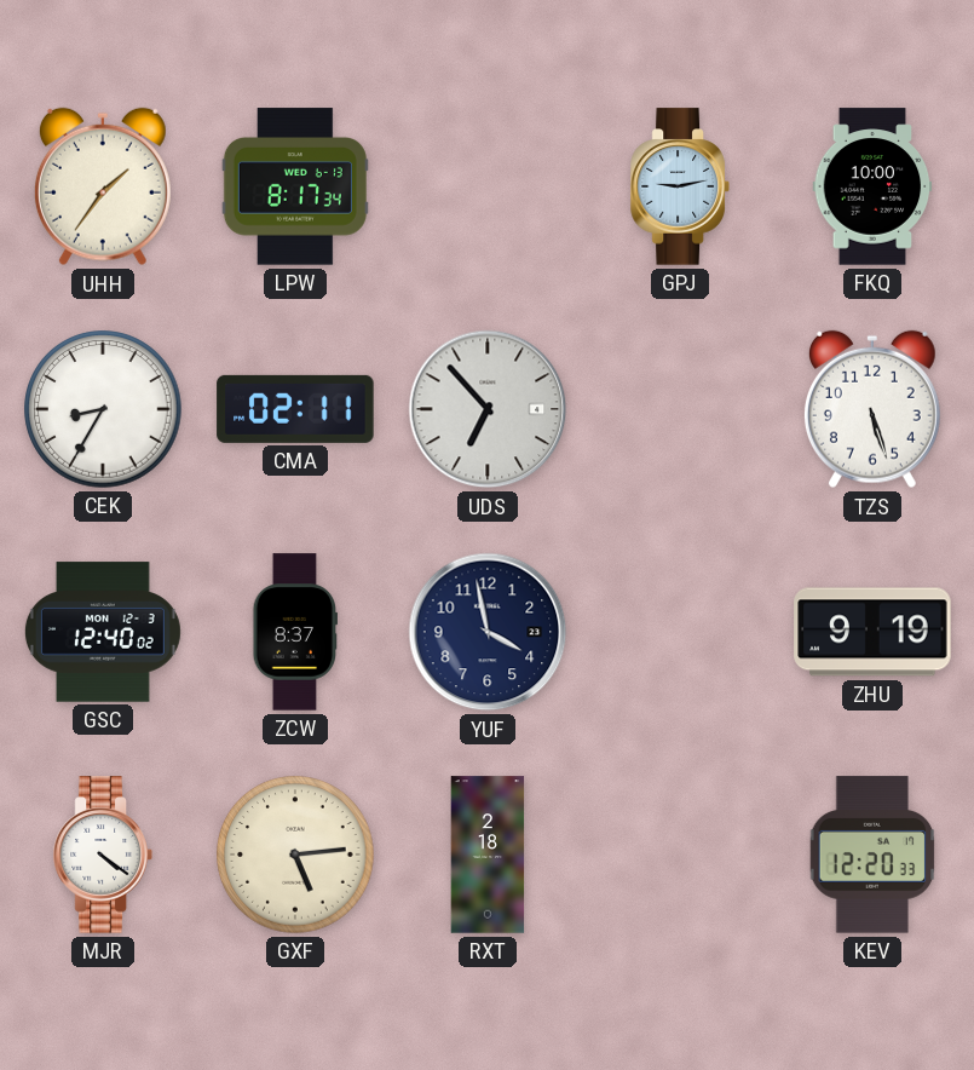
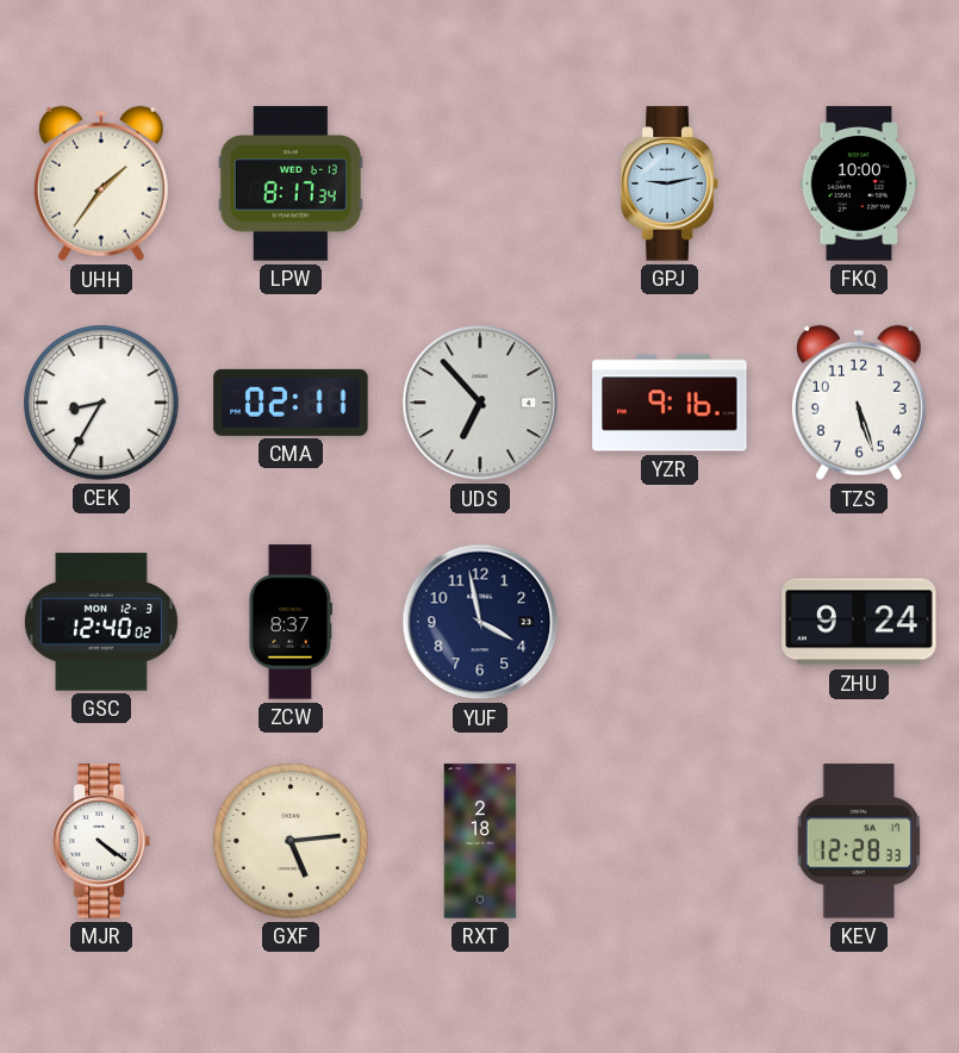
YZR: none -> 9:16 (670, 403)
ZHU: 9:19 -> 9:24 (859, 622)
KEV: 12:20 -> 12:28 (859, 841)
